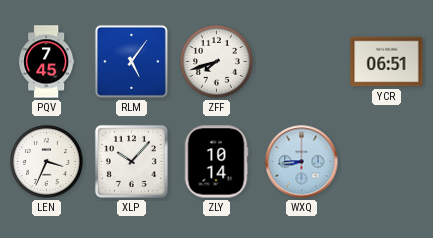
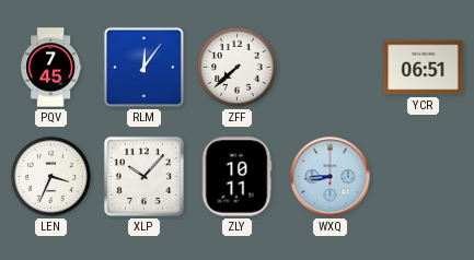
RLM: 5:06 -> 12:06 (143, 67)
ZFF: 7:42 -> 7:38 (238, 68)
ZLY: 10:14 -> 10:11 (236, 177)
